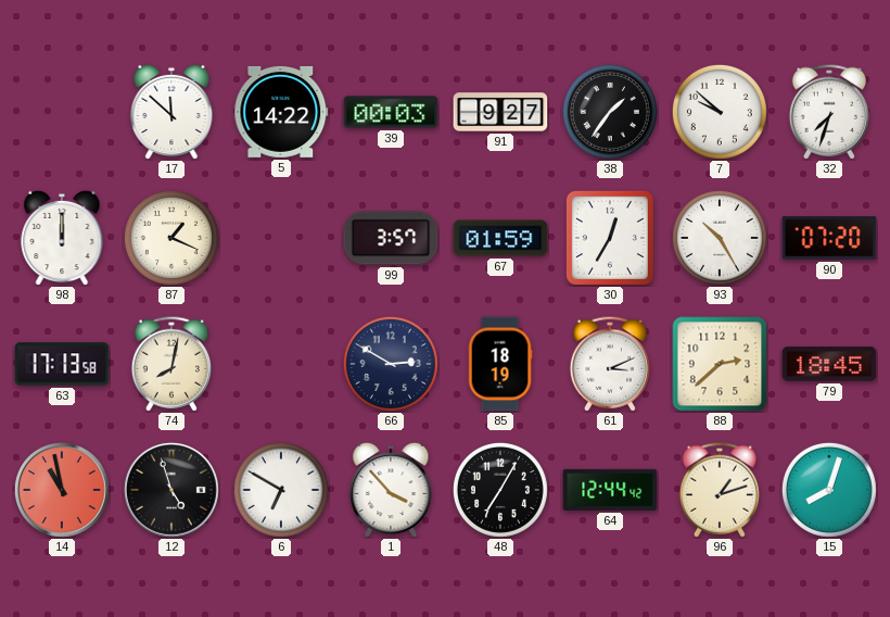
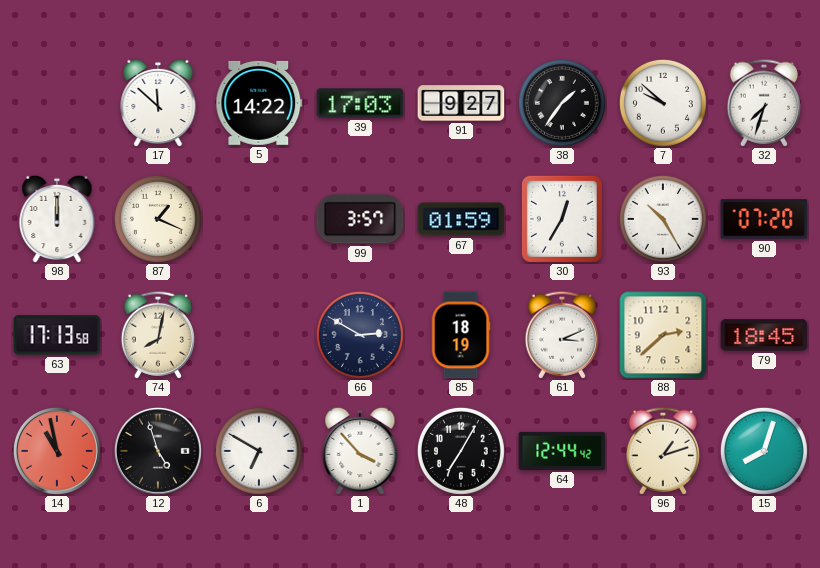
39: 00:03 -> 17:03 (360, 103)
